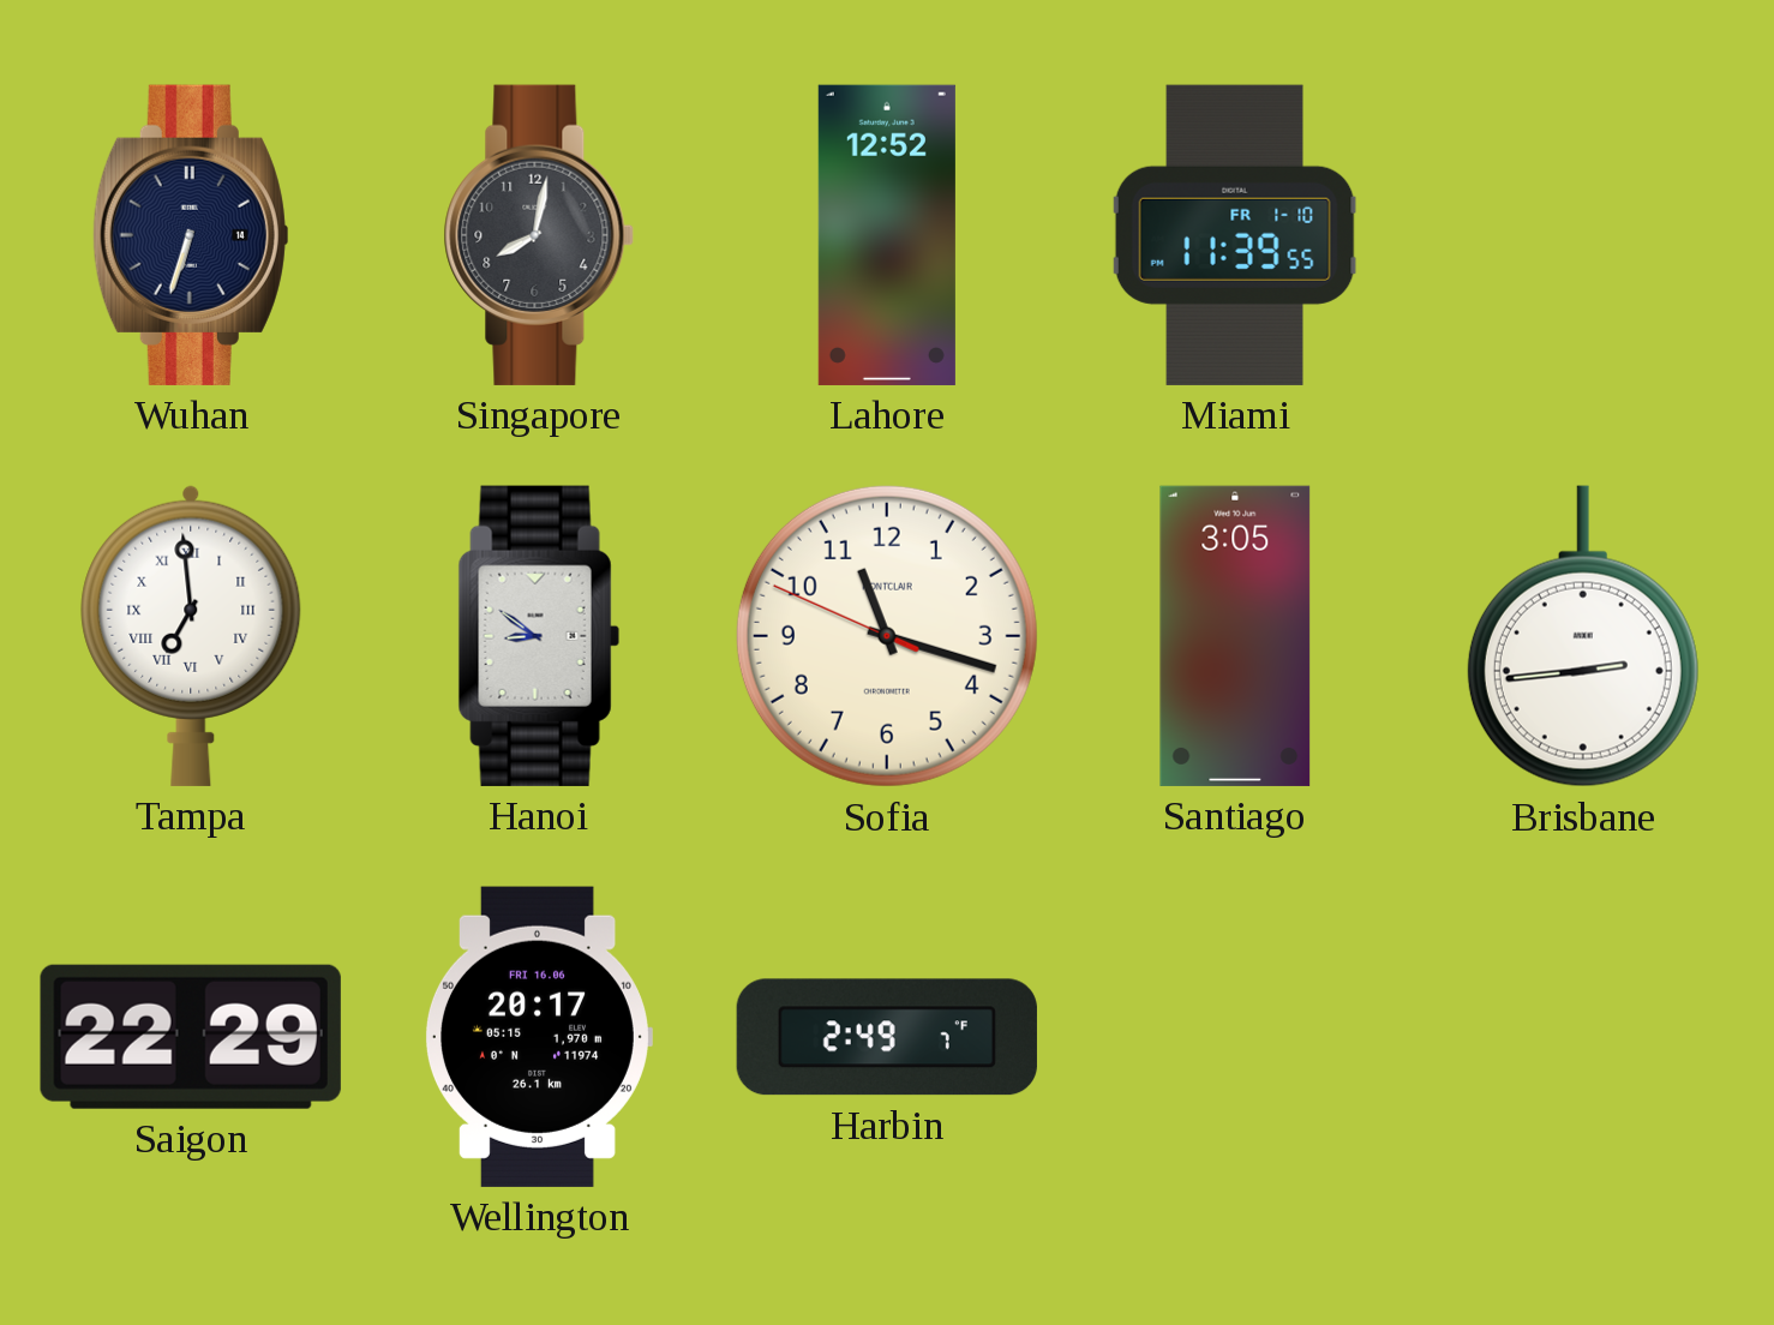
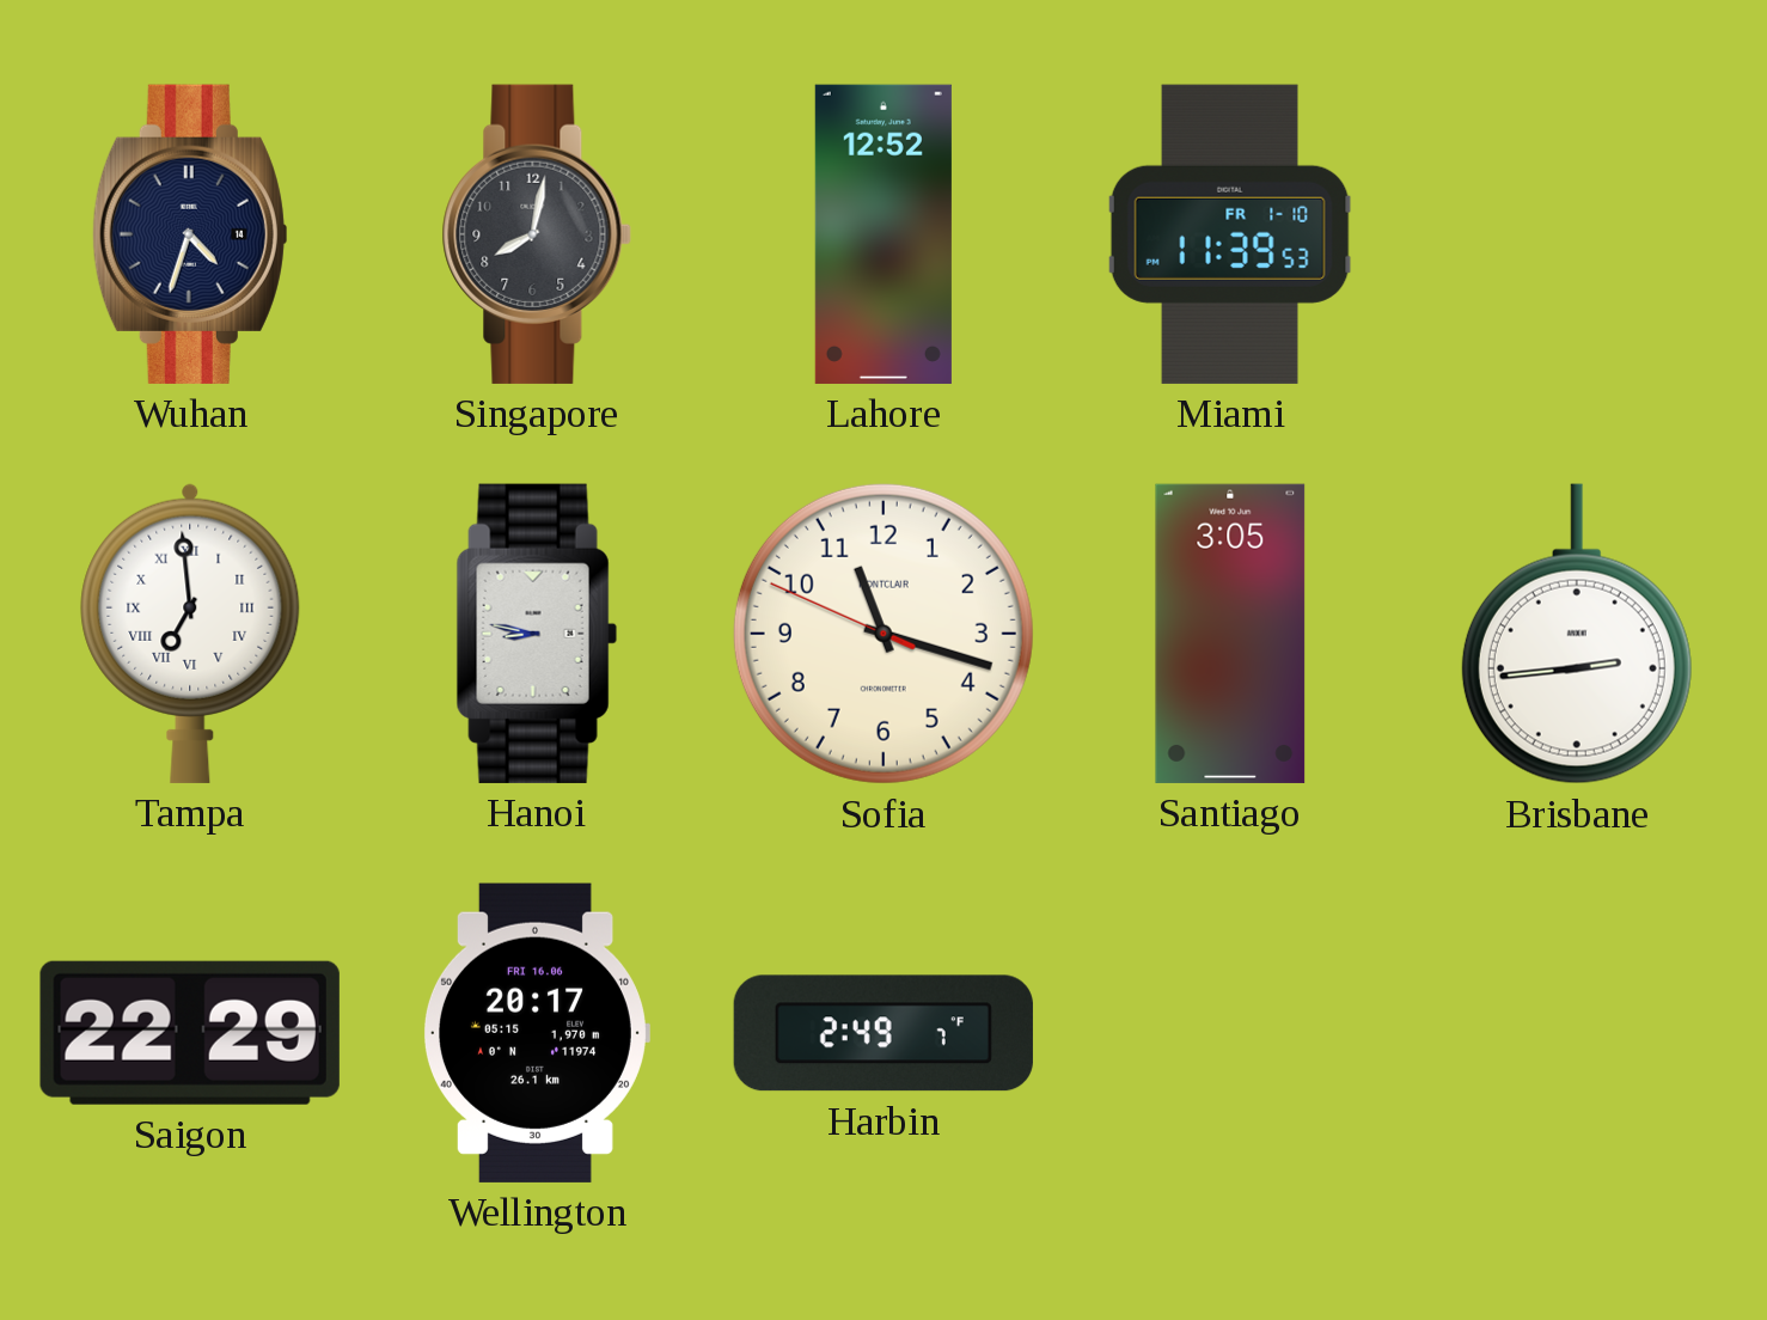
Wuhan: 6:33 -> 4:33 (190, 234)
Miami: 11:39:55 -> 11:39:53 (1230, 234)
Hanoi: 8:51 -> 8:47 (537, 634)
